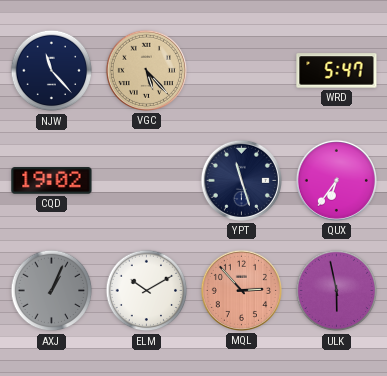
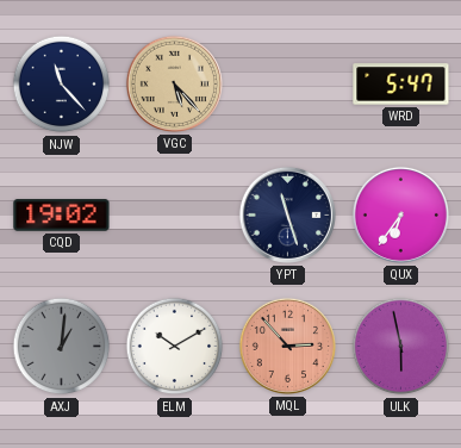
AXJ: 1:04 -> 1:01 (62, 347)
